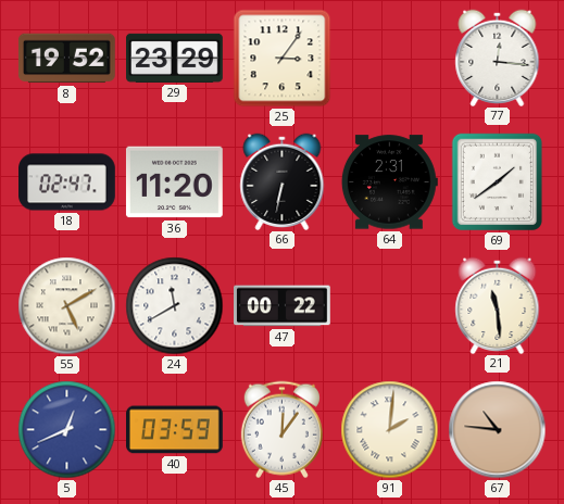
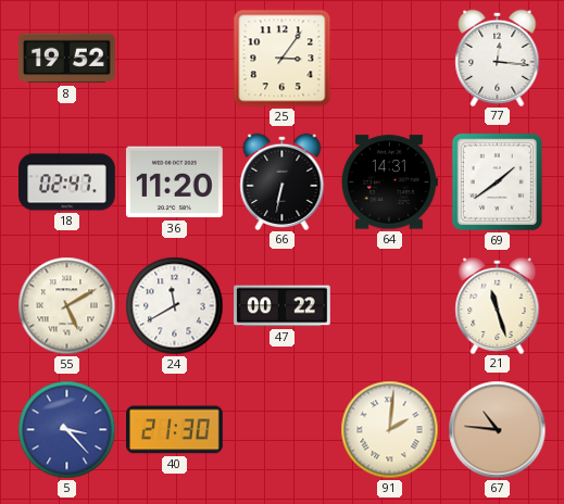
29: 23:29 -> none (175, 58)
64: 2:31 -> 14:31 (389, 182)
21: 11:29 -> 11:27 (498, 305)
5: 12:41 -> 3:23 (67, 430)
40: 03:59 -> 21:30 (175, 430)
45: 12:06 -> none (281, 430)
